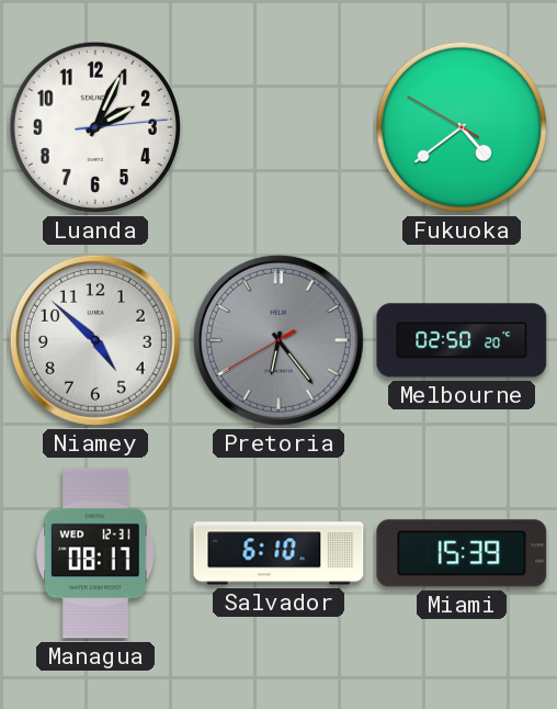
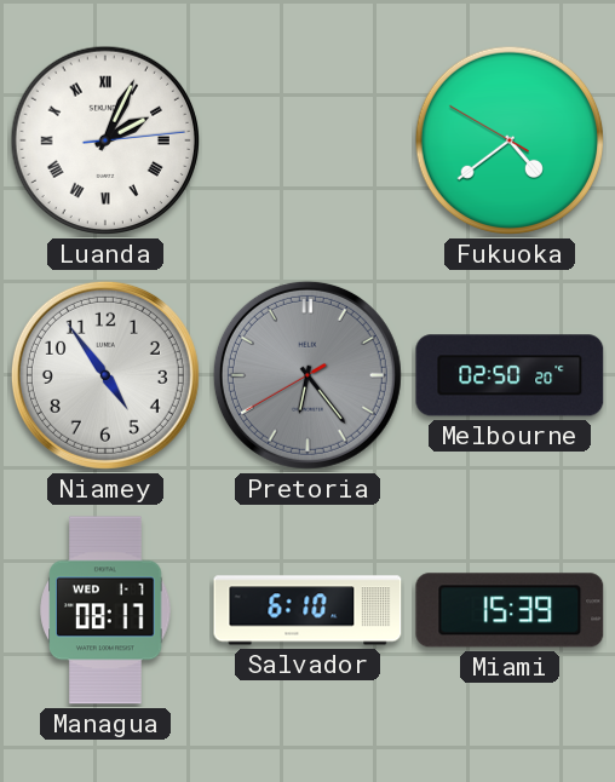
Luanda numerals: Arabic -> Roman (105, 140)
Niamey: 4:52 -> 4:54 (105, 375)
Managua date: WED 12-31 -> WED 1-7 (105, 610)
